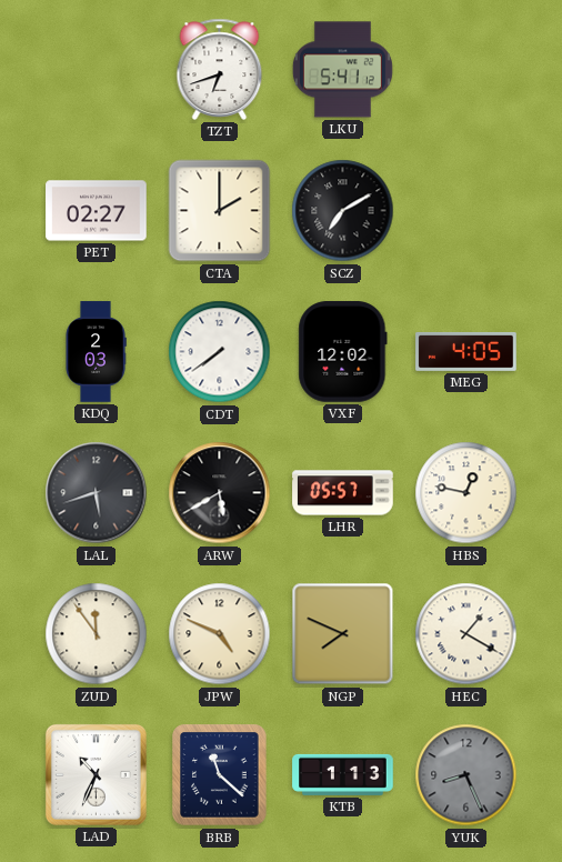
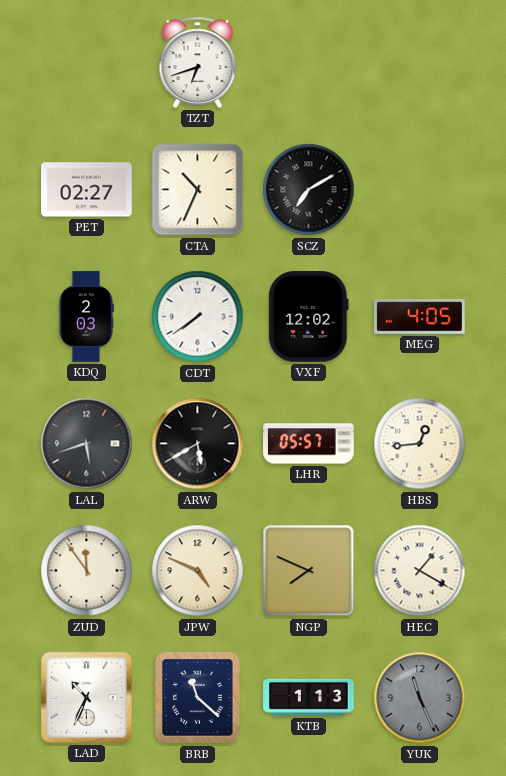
LKU: 5:41 -> none (342, 70)
CTA: 2:00 -> 10:34 (198, 190)
HBS: 12:47 -> 12:44 (420, 444)
YUK: 8:26 -> 11:26 (420, 698)
